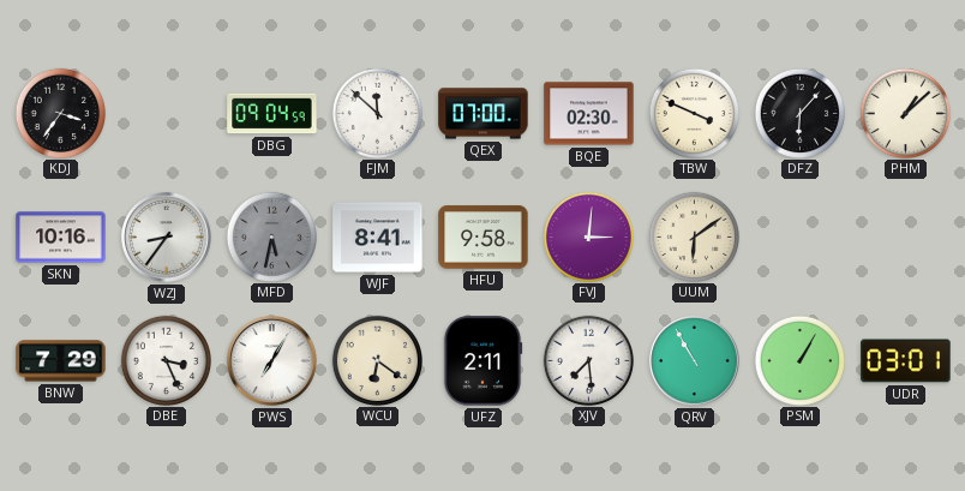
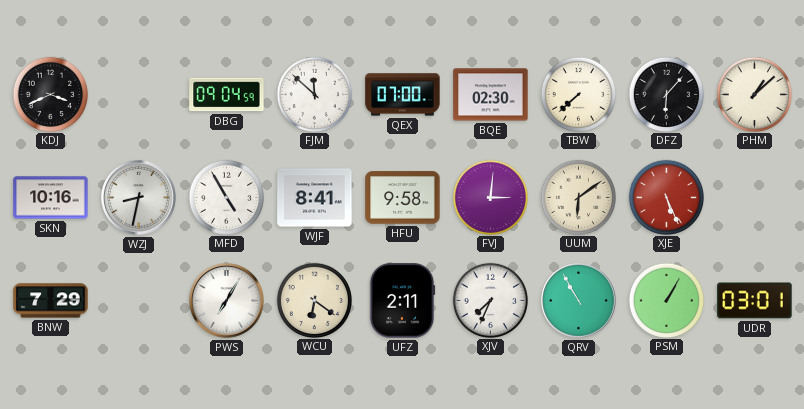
KDJ: 3:36 -> 3:41 (50, 94)
TBW: 3:49 -> 7:38 (578, 94)
WZJ: 8:36 -> 8:32 (139, 198)
MFD: 5:32 -> 4:55 (226, 197)
MFD dial: grey -> white (226, 197)
XJE: none -> 5:26 (666, 197)
DBE: 3:26 -> none (166, 360)
XJV: 7:29 -> 7:34 (490, 300)
